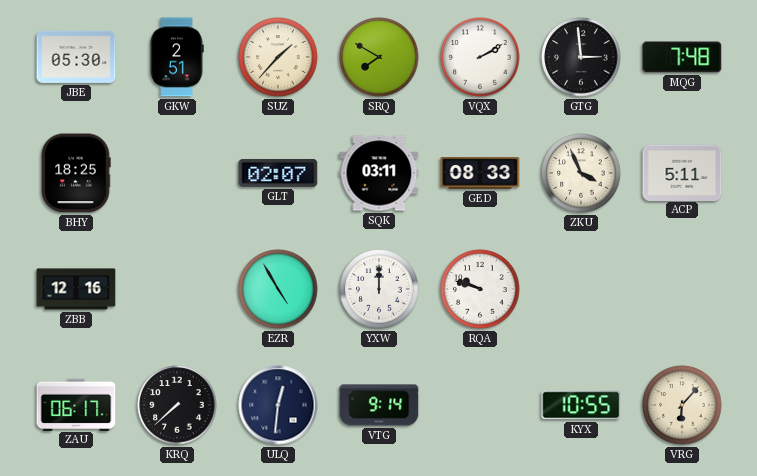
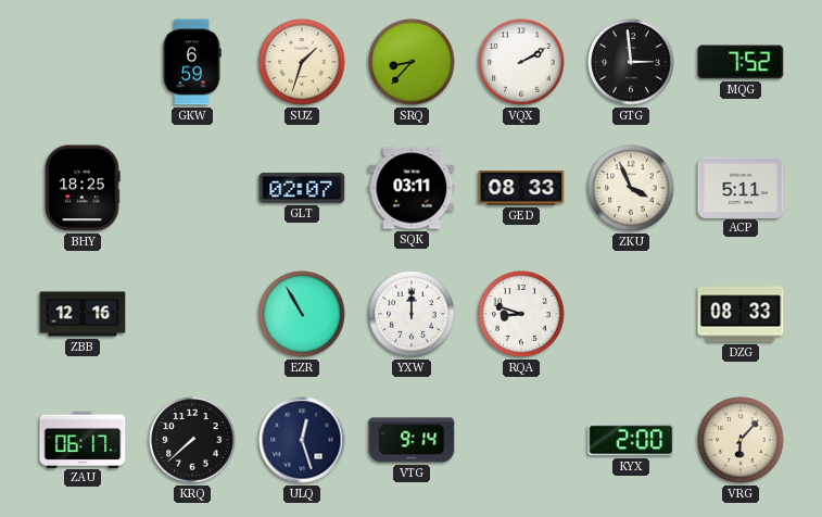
JBE: 05:30 -> none (76, 57)
GKW: 2:51 -> 6:59 (192, 62)
SUZ: 1:37 -> 1:33 (302, 62)
SRQ: 7:50 -> 8:37 (412, 62)
MQG: 7:48 -> 7:52 (741, 62)
EZR: 4:55 -> 10:55 (302, 314)
RQA: 9:48 -> 8:48 (521, 314)
DZG: none -> 08:33 (741, 314)
ULQ: 12:31 -> 12:27 (302, 440)
KYX: 10:55 -> 2:00 (631, 440)
